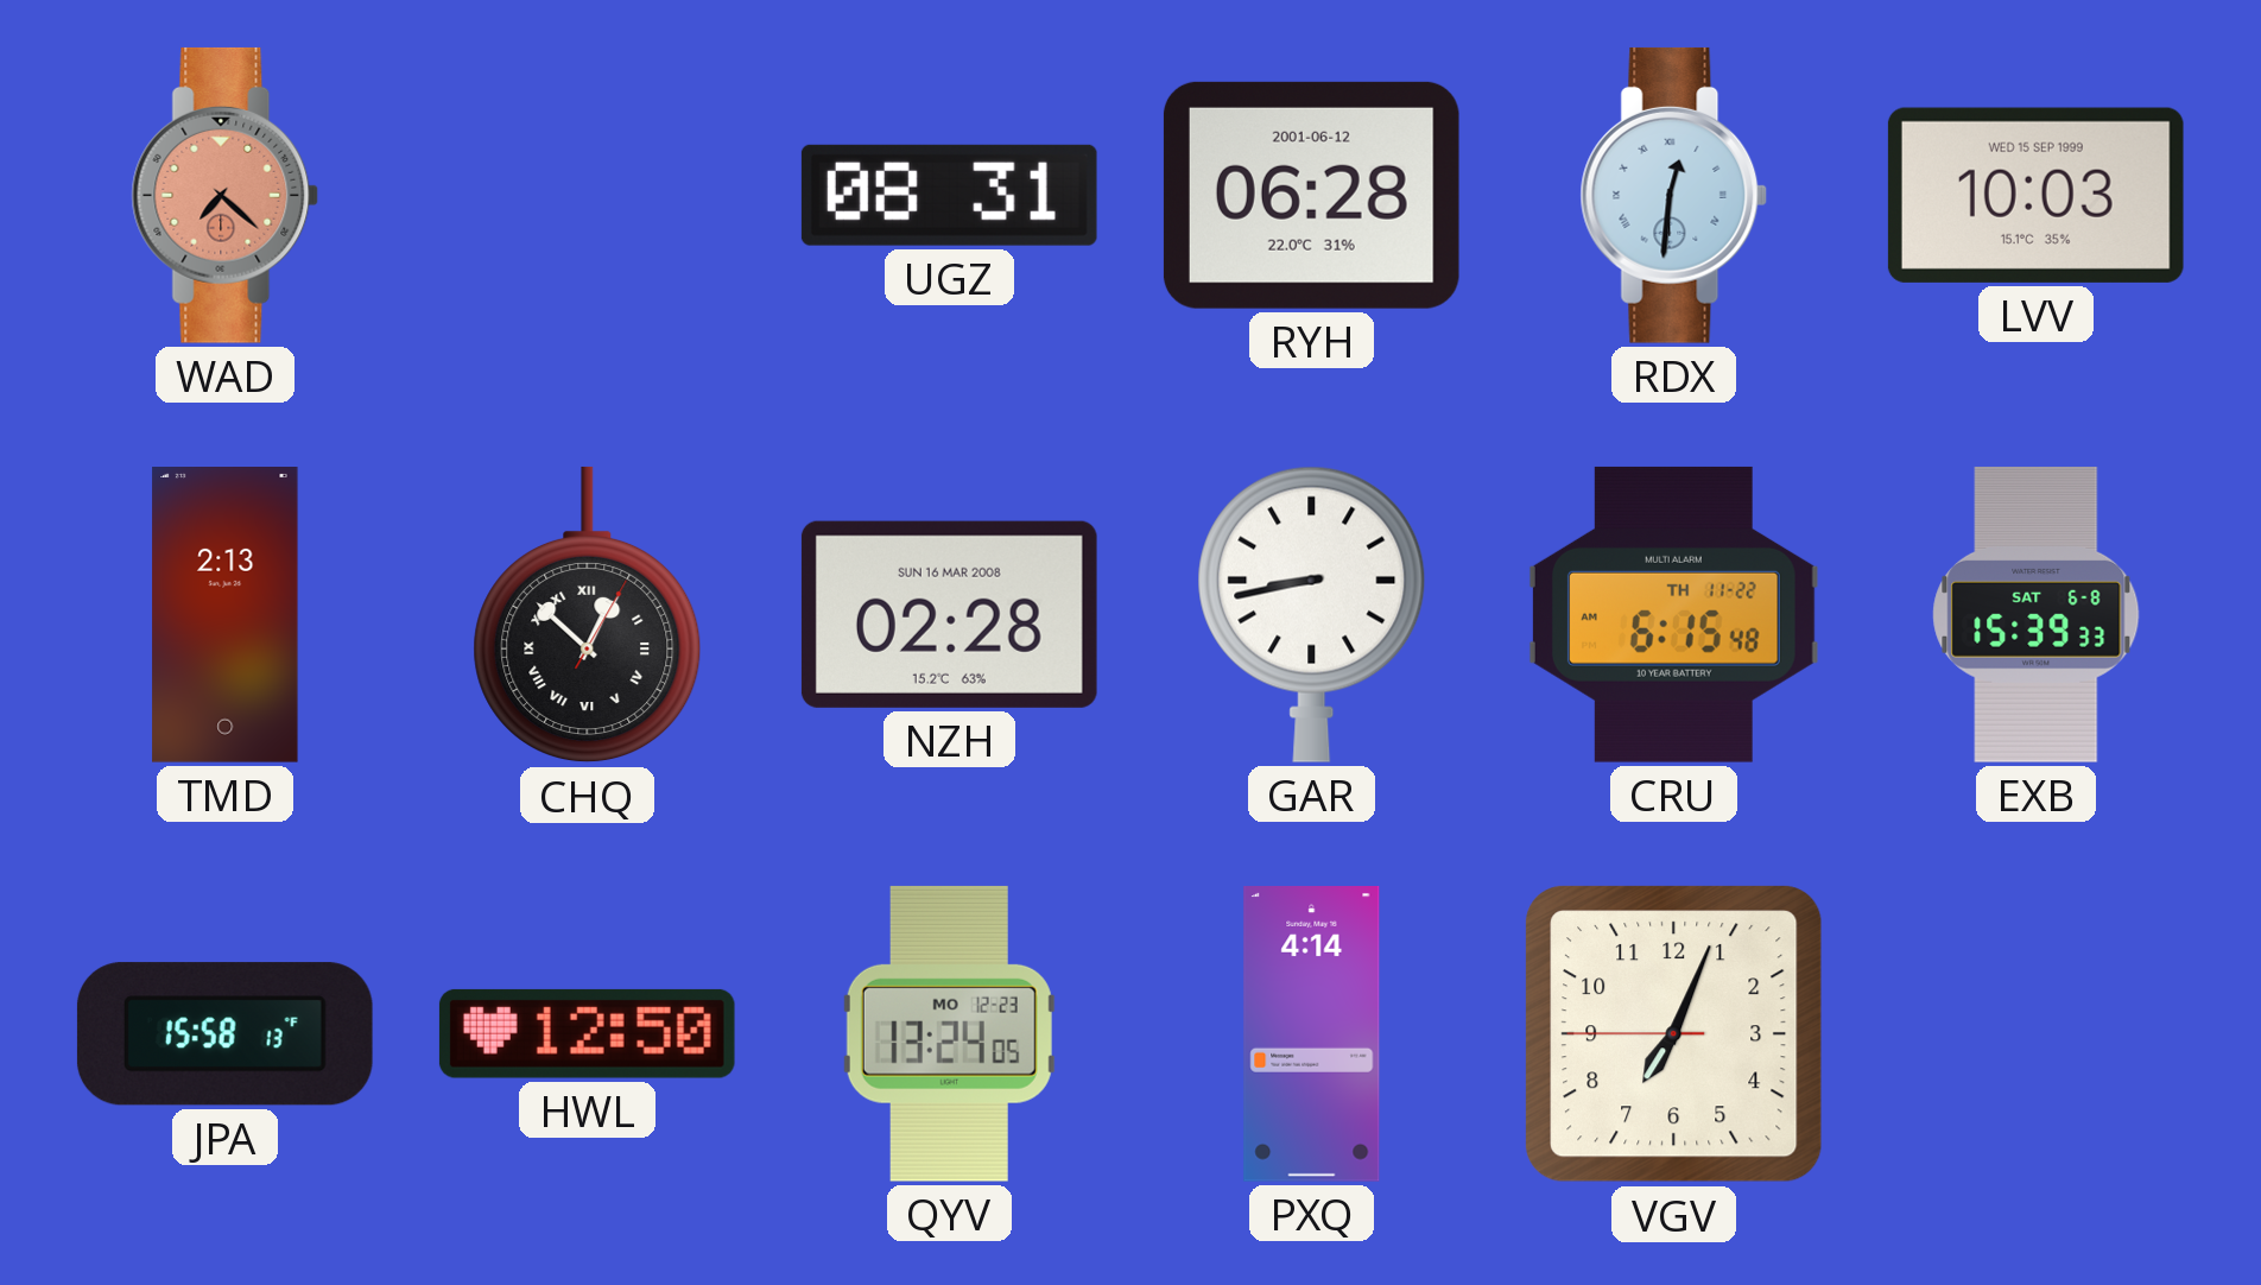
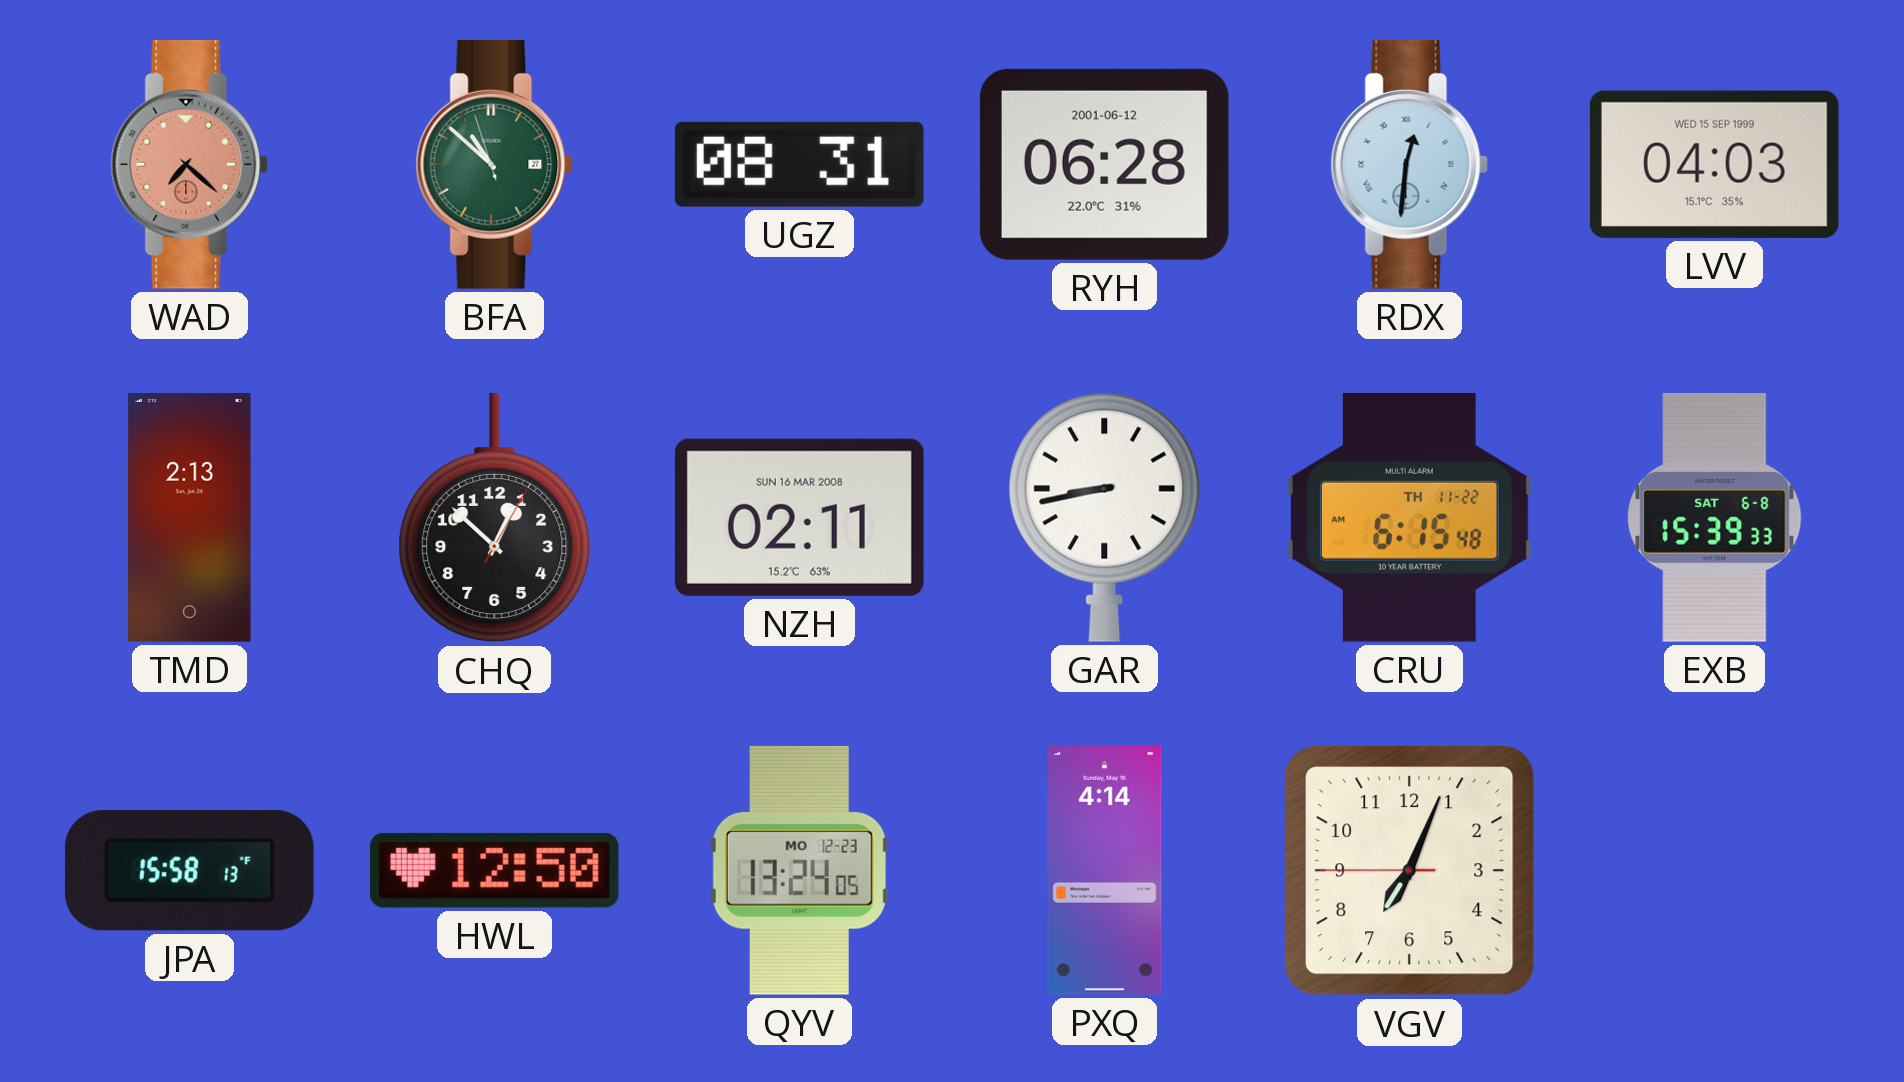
BFA: none -> 10:51 (495, 164)
LVV: 10:03 -> 04:03 (1714, 164)
CHQ numerals: Roman -> Arabic (495, 518)
NZH: 02:28 -> 02:11 (799, 517)
